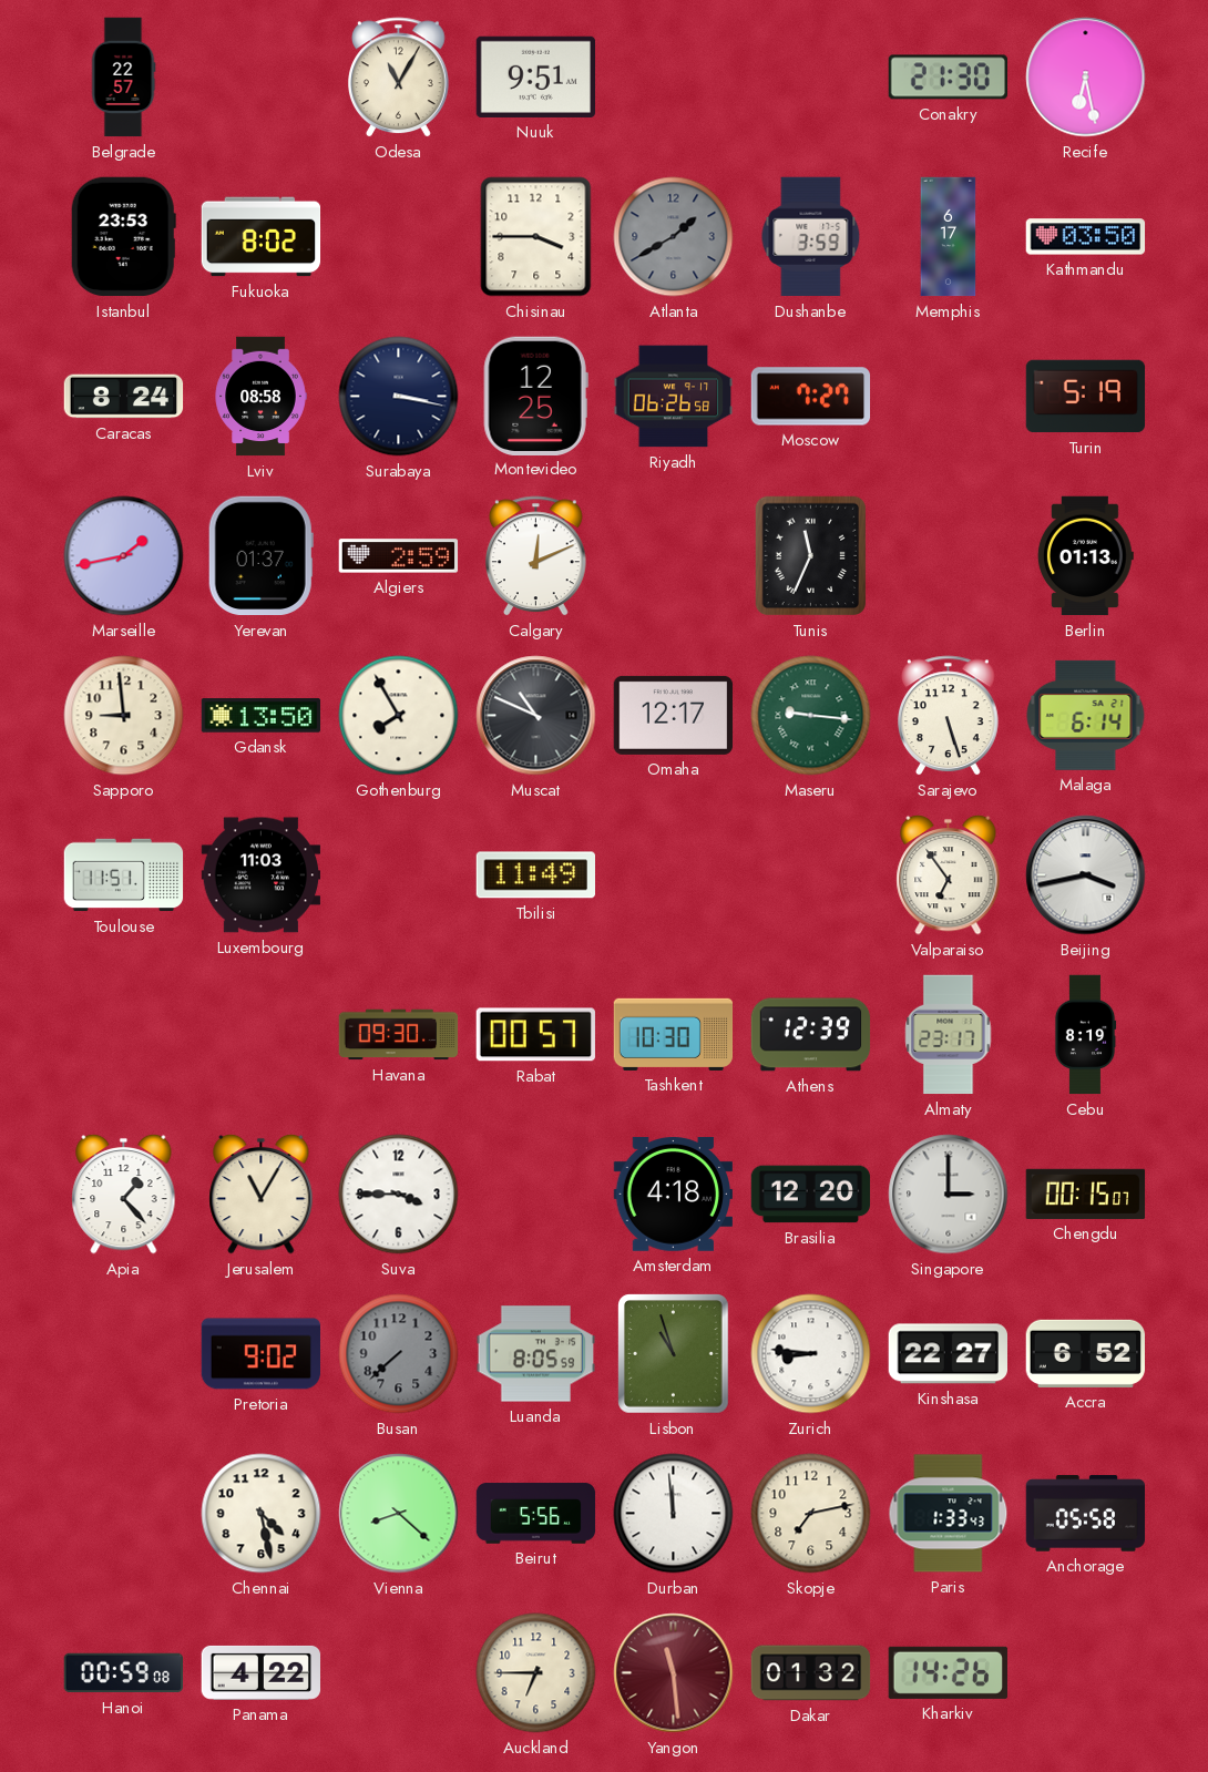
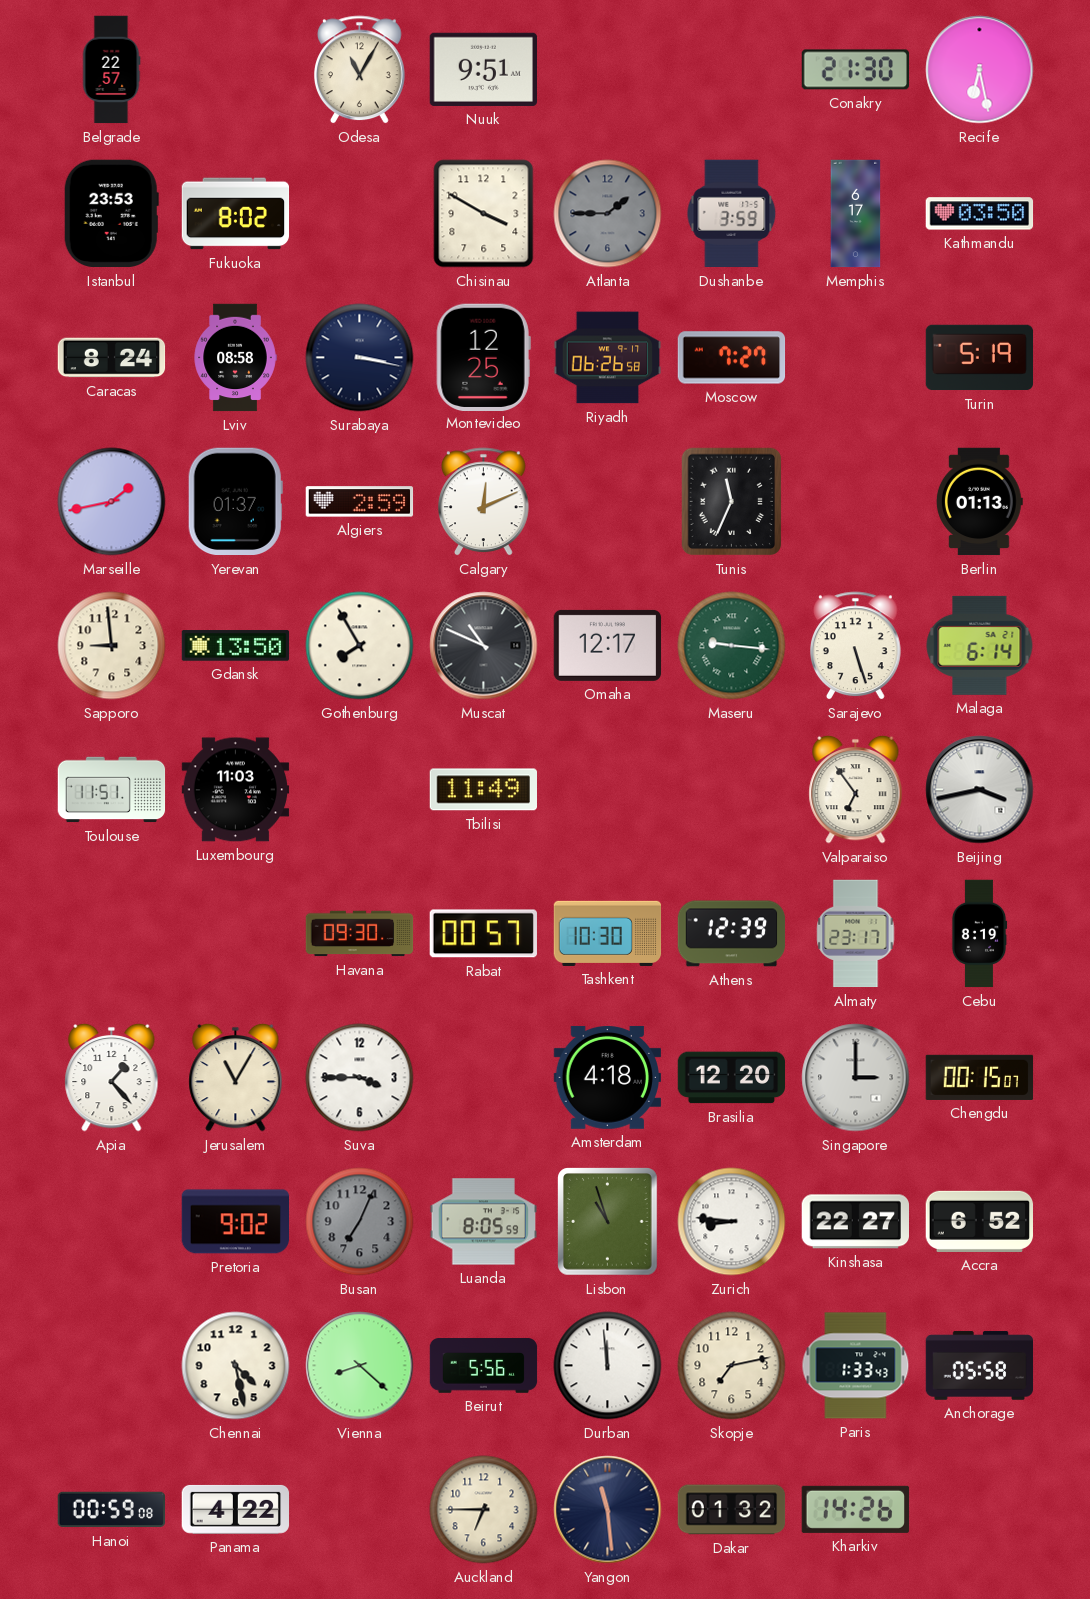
Chisinau: 3:45 -> 3:50 (484, 214)
Atlanta: 1:40 -> 1:45 (608, 214)
Busan: 7:38 -> 7:04 (360, 1222)
Yangon dial: burgundy -> navy (608, 1510)
